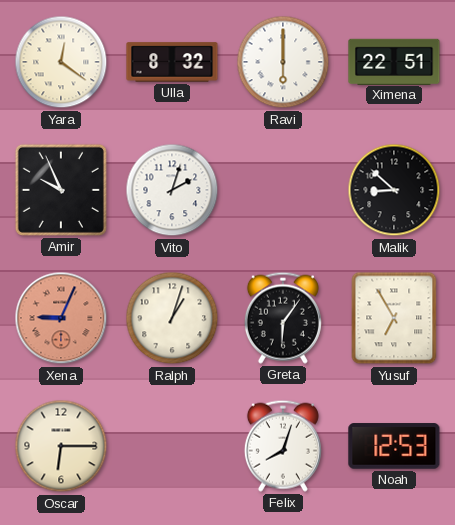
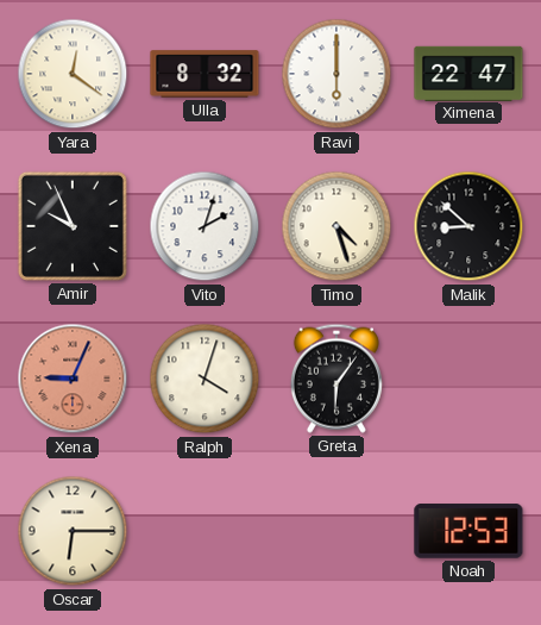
Ximena: 22:51 -> 22:47 (468, 73)
Timo: none -> 4:27 (336, 226)
Ralph: 1:03 -> 4:03 (205, 379)
Yusuf: 6:55 -> none (394, 318)
Felix: 8:03 -> none (283, 446)
